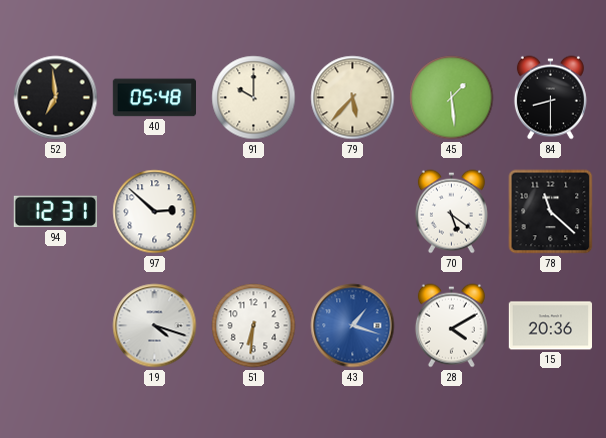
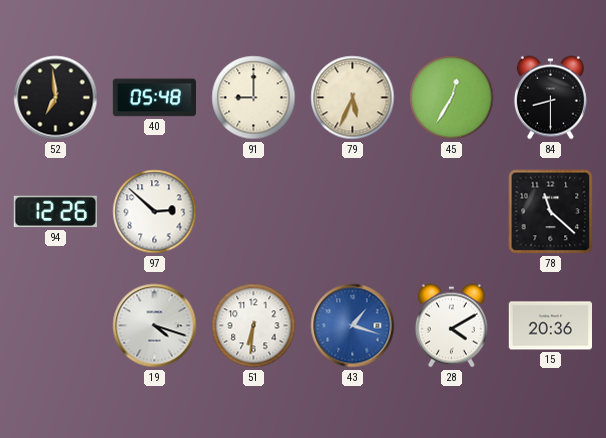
91: 10:00 -> 9:00 (254, 98)
79: 5:37 -> 5:34 (353, 98)
45: 1:29 -> 12:35 (452, 98)
94: 12:31 -> 12:26 (55, 212)
70: 5:21 -> none (451, 212)
